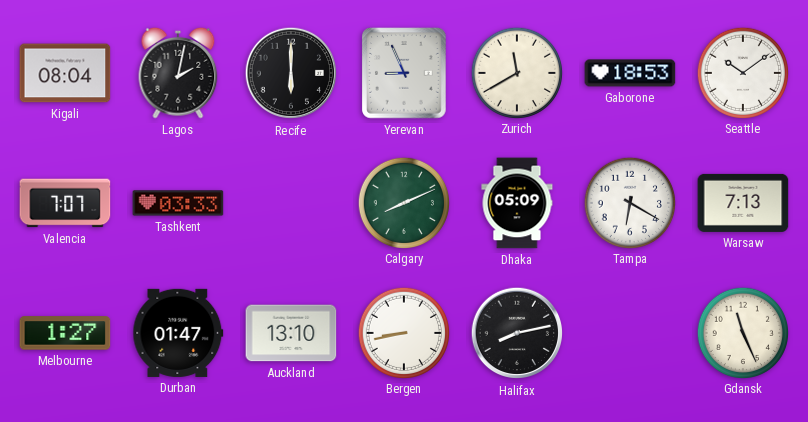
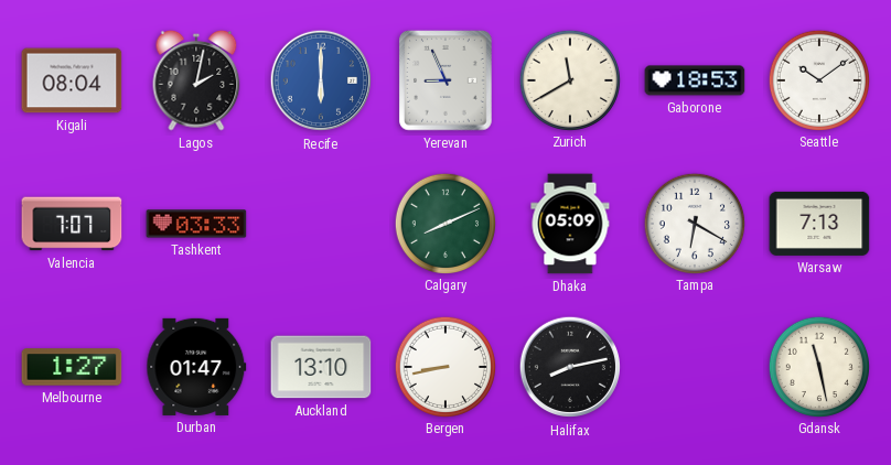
Recife dial: black -> blue (321, 80)
Gdansk: 11:26 -> 11:28 (818, 366)
